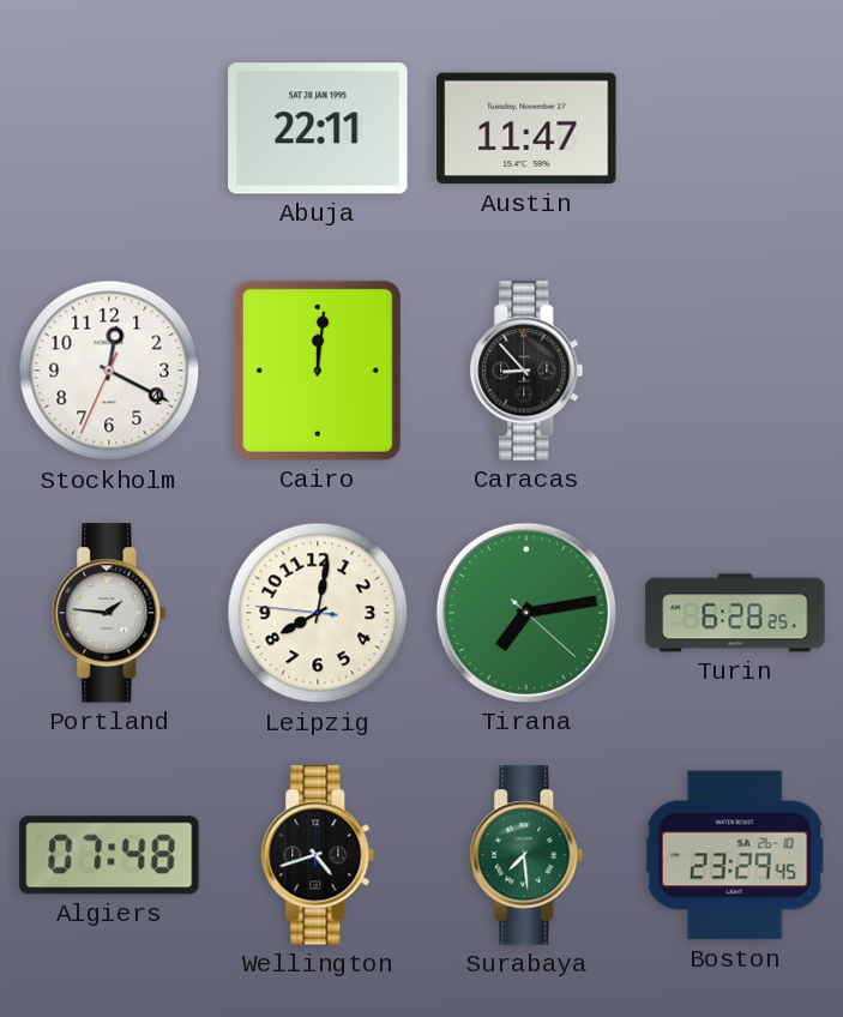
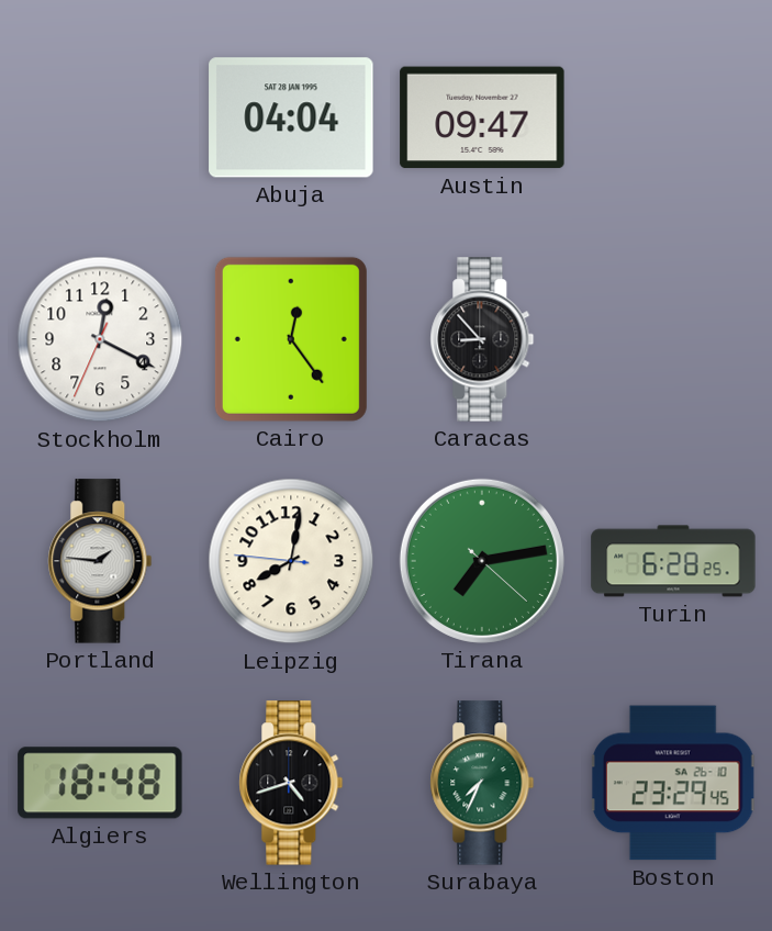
Abuja: 22:11 -> 04:04 (291, 117)
Austin: 11:47 -> 09:47 (482, 117)
Cairo: 12:01 -> 12:24 (291, 339)
Algiers: 07:48 -> 18:48 (100, 783)
Surabaya: 7:29 -> 7:34 (482, 783)
